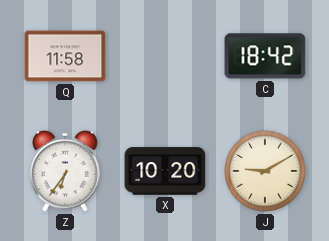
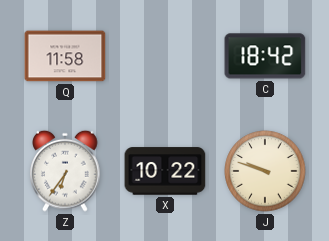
X: 10:20 -> 10:22 (165, 171)
J: 9:10 -> 9:48 (265, 171)
